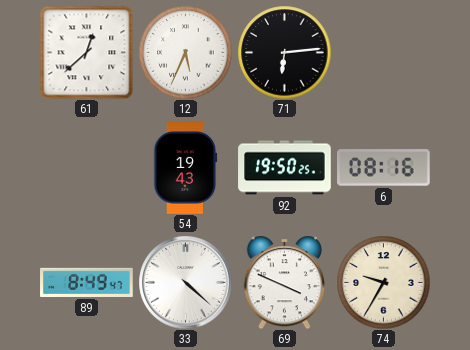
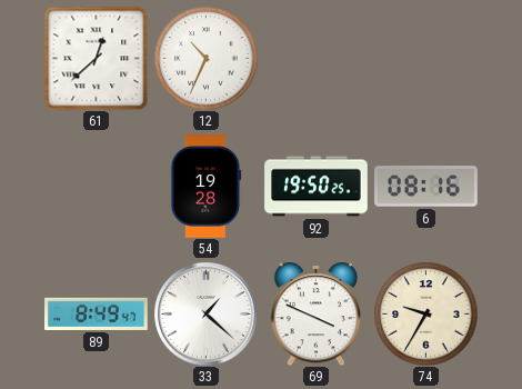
12: 5:34 -> 10:34 (205, 58)
71: 6:14 -> none (284, 52)
54: 19:43 -> 19:28 (207, 187)
33: 4:22 -> 1:22 (205, 313)
